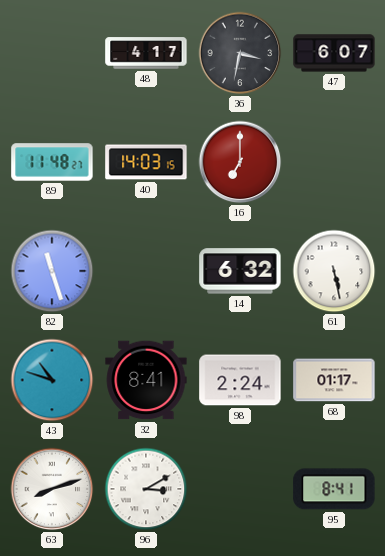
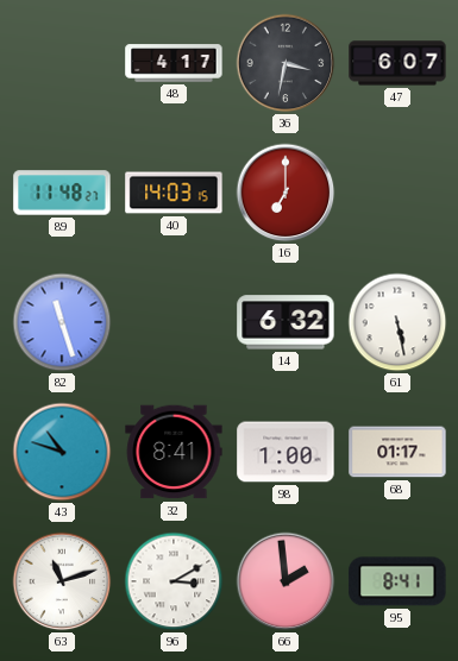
98: 2:24 -> 1:00 (286, 452)
63: 8:12 -> 11:12 (62, 581)
66: none -> 1:59 (286, 581)
